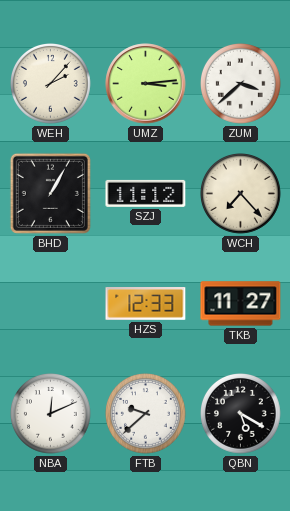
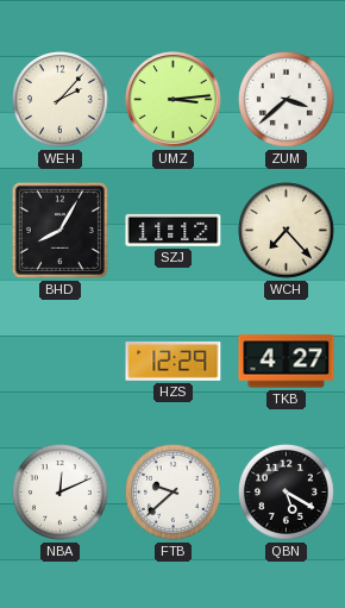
BHD: 1:05 -> 8:05 (59, 230)
HZS: 12:33 -> 12:29 (174, 362)
TKB: 11:27 -> 4:27 (287, 362)
